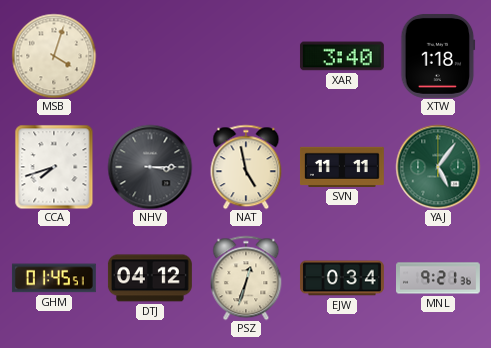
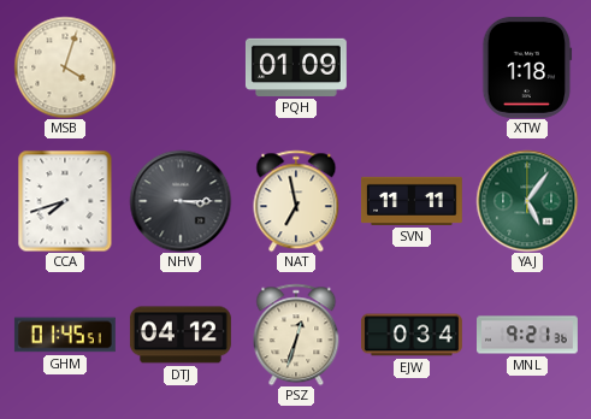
PQH: none -> 01:09 (296, 67)
XAR: 3:40 -> none (342, 56)
NAT: 4:58 -> 6:58 (296, 201)
